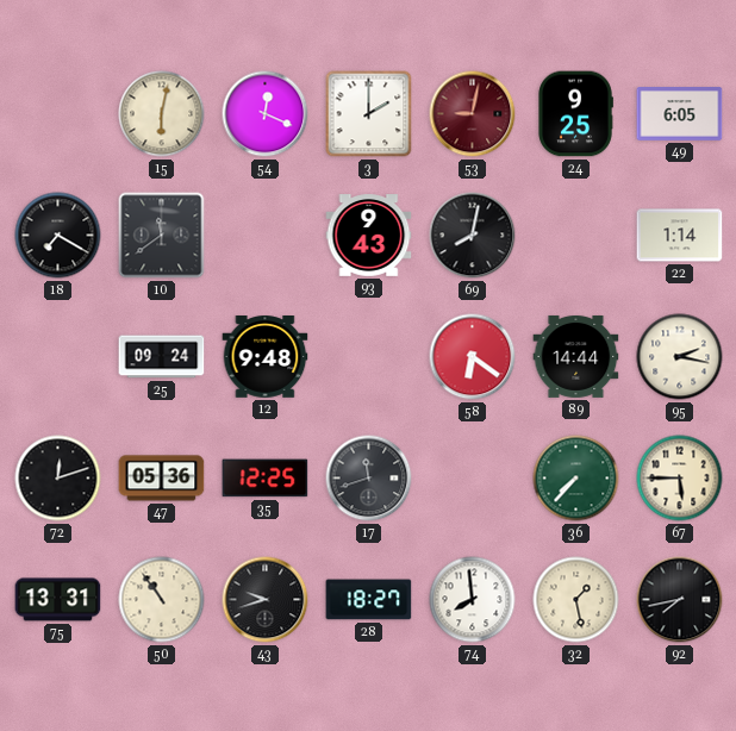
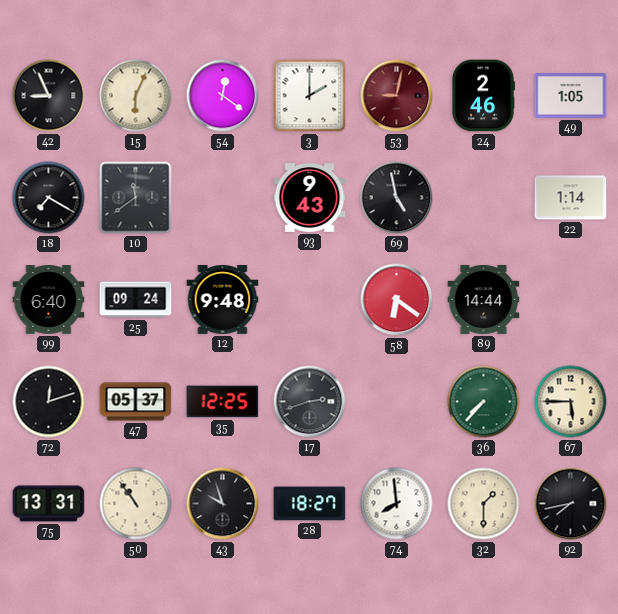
42: none -> 8:56 (49, 96)
15: 6:02 -> 6:04 (136, 96)
54: 12:19 -> 12:21 (223, 96)
24: 9:25 -> 2:46 (483, 96)
49: 6:05 -> 1:05 (571, 96)
69: 8:02 -> 4:58 (397, 198)
99: none -> 6:40 (49, 300)
95: 2:17 -> none (680, 357)
47: 05:36 -> 05:37 (136, 402)
17: 11:42 -> 2:42 (310, 402)
43: 9:42 -> 9:57 (223, 504)
32: 1:28 -> 1:30 (484, 504)
